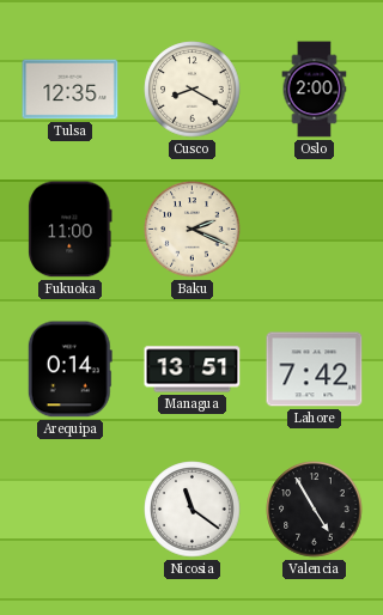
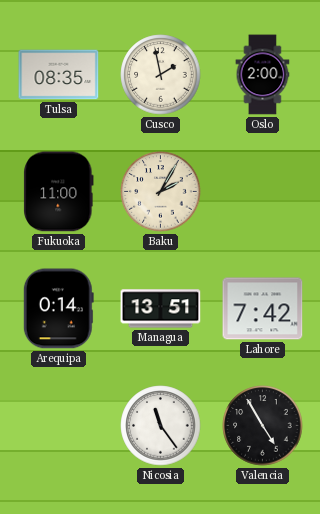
Tulsa: 12:35 -> 08:35 (59, 75)
Cusco: 8:20 -> 1:58 (161, 75)
Baku: 2:19 -> 2:05 (161, 192)
Nicosia: 11:21 -> 11:24 (161, 426)
